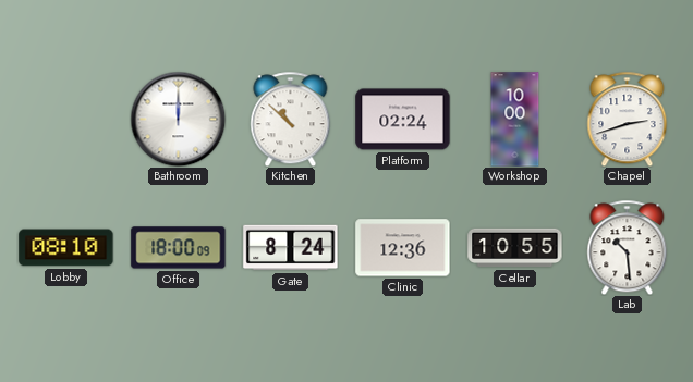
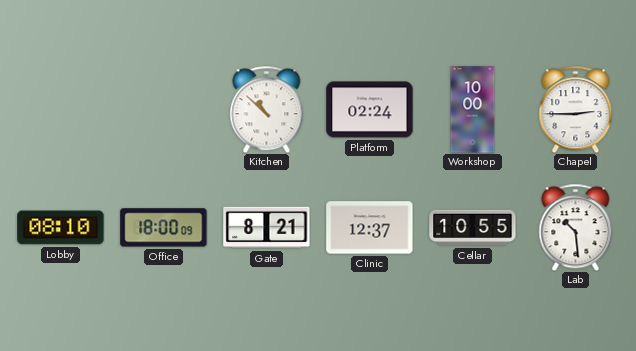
Bathroom: 12:00 -> none (178, 119)
Chapel: 2:42 -> 2:45 (576, 109)
Gate: 8:24 -> 8:21 (267, 228)
Clinic: 12:36 -> 12:37 (370, 228)
